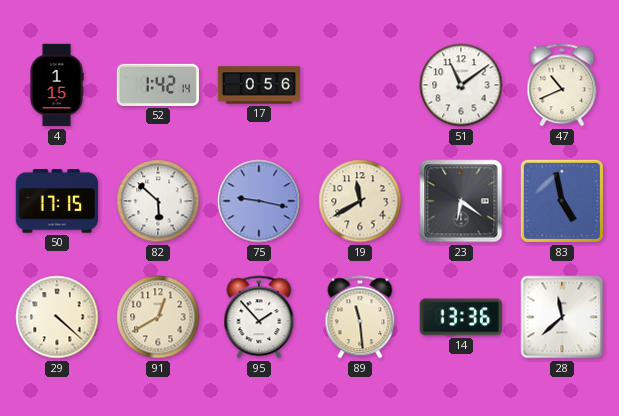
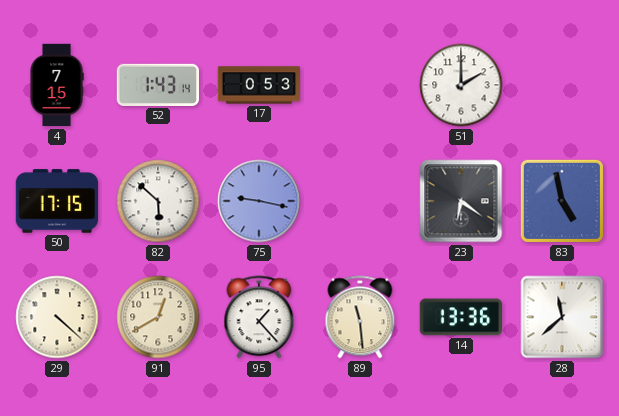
4: 1:15 -> 7:15 (57, 85)
52: 1:42 -> 1:43 (158, 85)
17: 0:56 -> 0:53 (259, 85)
51: 11:09 -> 2:00 (461, 85)
47: 10:41 -> none (562, 85)
19: 11:40 -> none (360, 201)
95: 1:53 -> 1:23 (259, 317)
